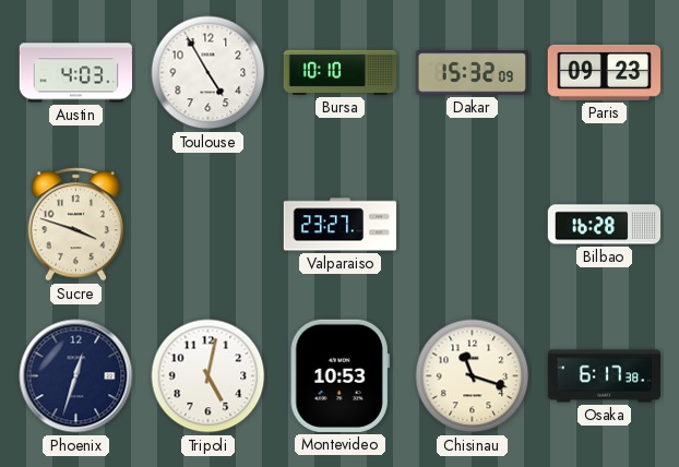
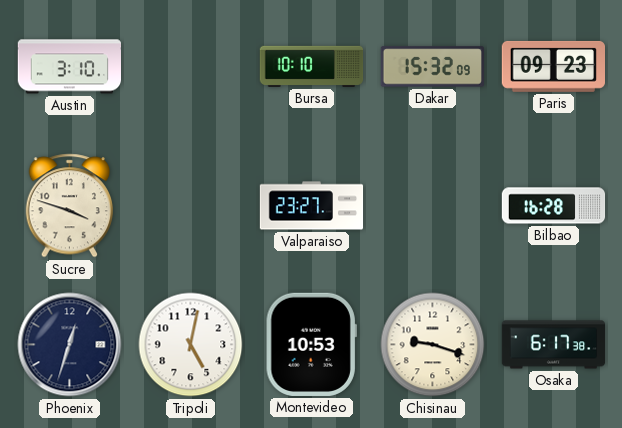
Austin: 4:03 -> 3:10 (69, 67)
Toulouse: 4:55 -> none (209, 73)
Chisinau: 11:18 -> 9:18 (433, 345)
